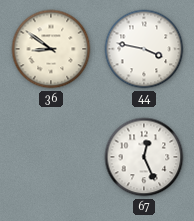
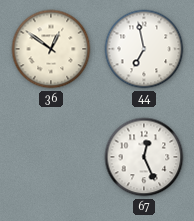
36: 8:51 -> 12:51 (51, 49)
44: 3:47 -> 6:58 (144, 49)
